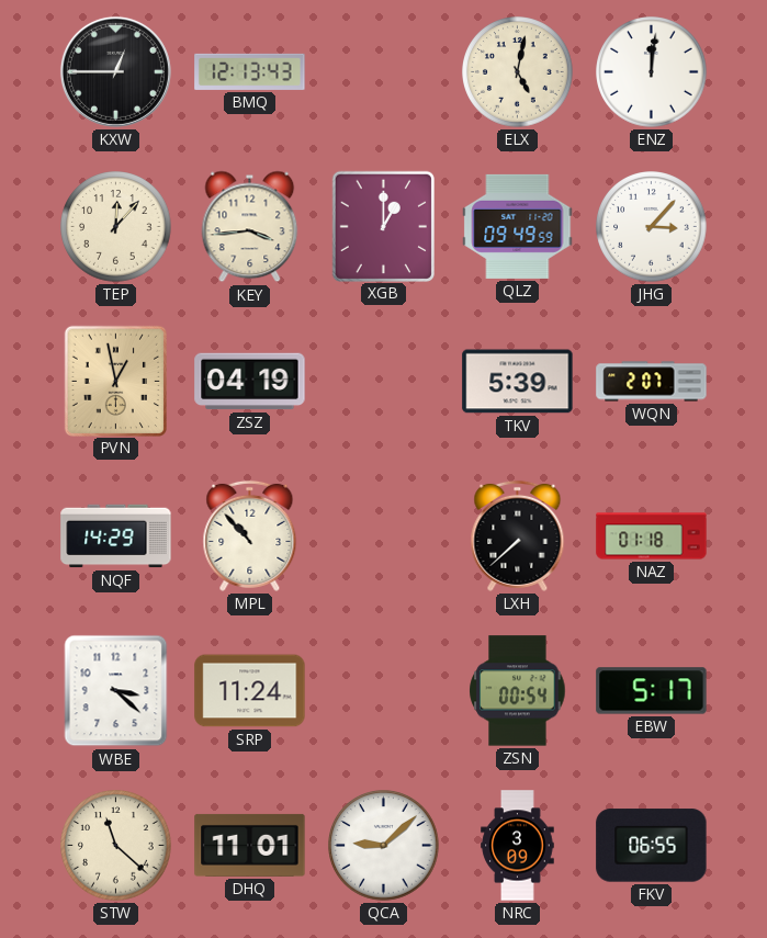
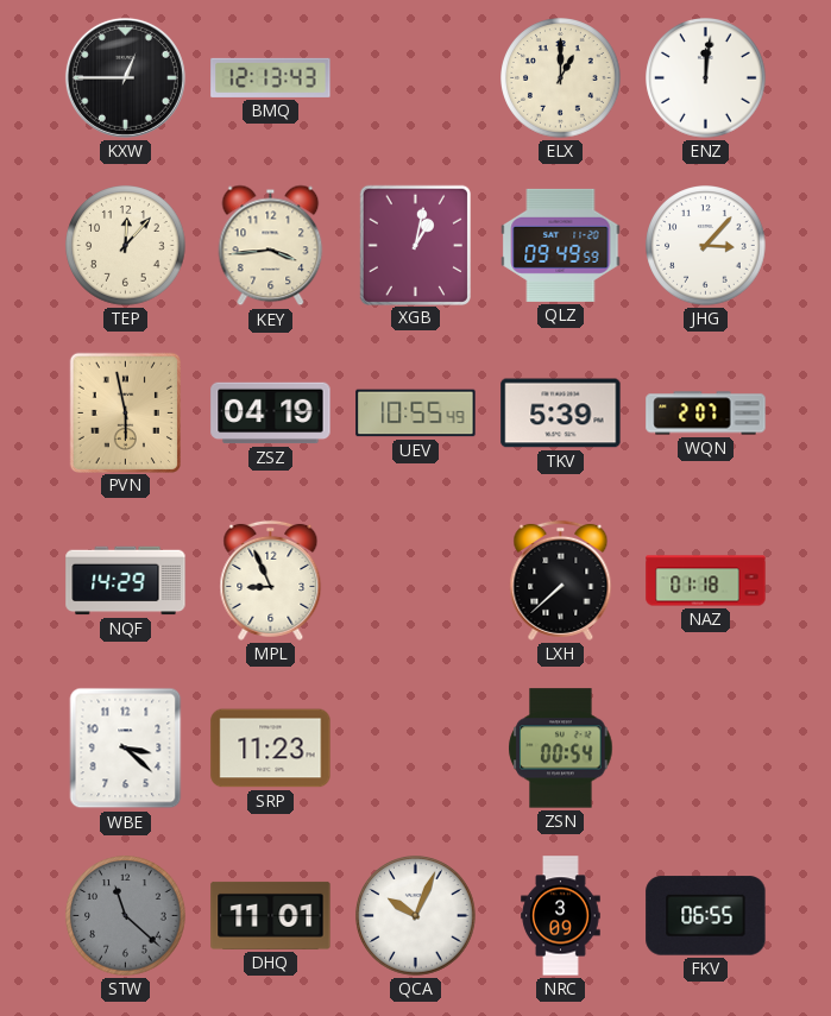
ELX: 5:02 -> 1:00 (561, 78)
XGB: 1:00 -> 1:02 (415, 245)
PVN: 12:58 -> 5:58 (125, 412)
UEV: none -> 10:55 (416, 414)
MPL: 10:53 -> 8:56 (271, 580)
SRP: 11:24 -> 11:23 (271, 749)
EBW: 5:17 -> none (652, 691)
STW dial: cream -> grey (126, 916)
QCA: 9:08 -> 10:04 (416, 916)
